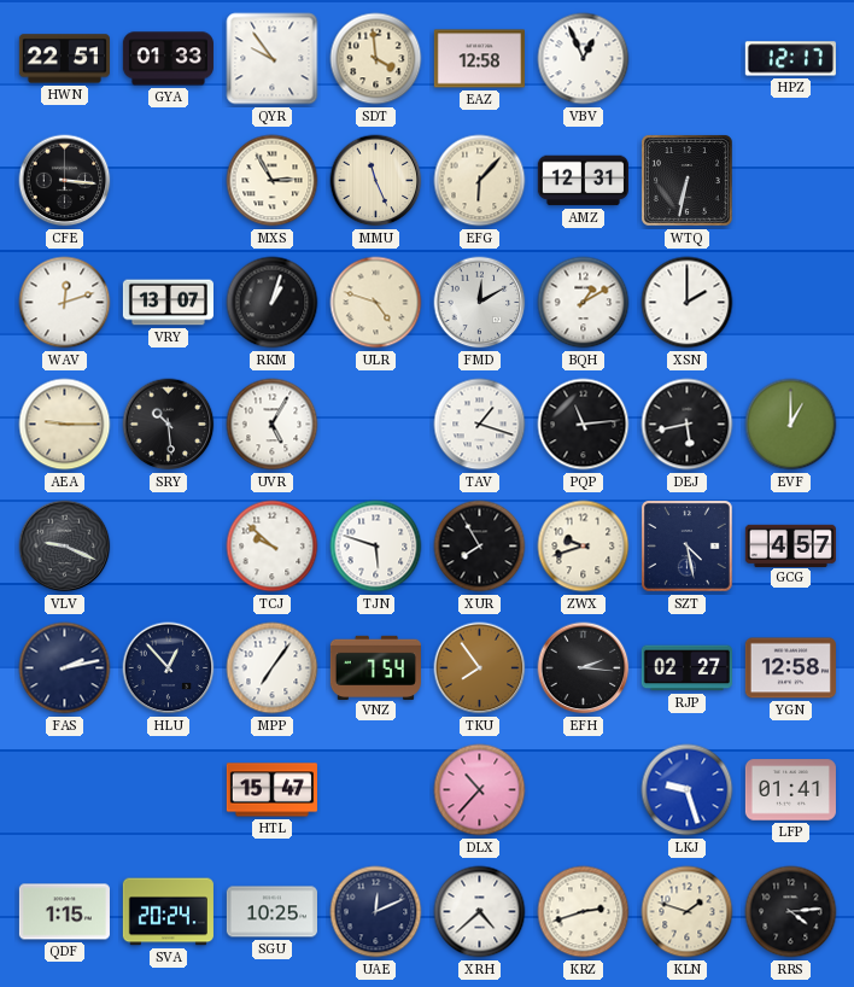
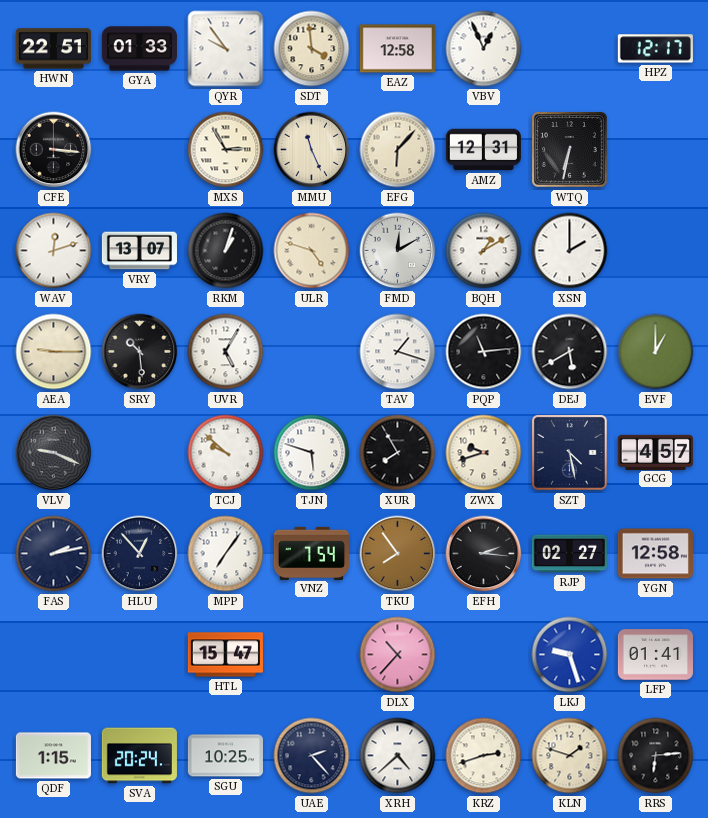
DEJ: 5:43 -> 5:40 (570, 352)
UAE: 12:11 -> 2:23 (312, 756)
RRS: 4:14 -> 6:14 (656, 756)
